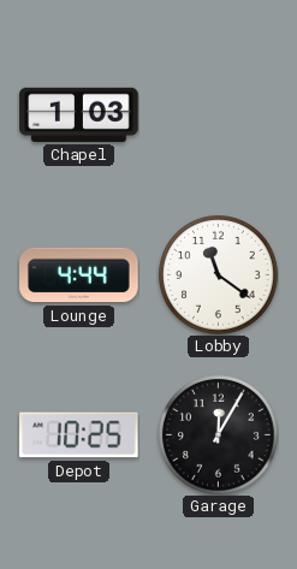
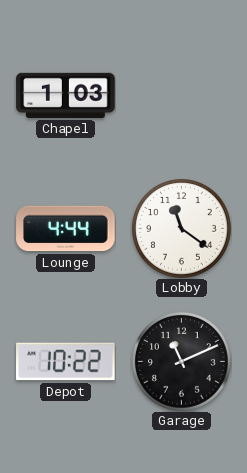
Depot: 10:25 -> 10:22 (66, 362)
Garage: 12:05 -> 11:11 (182, 362)
